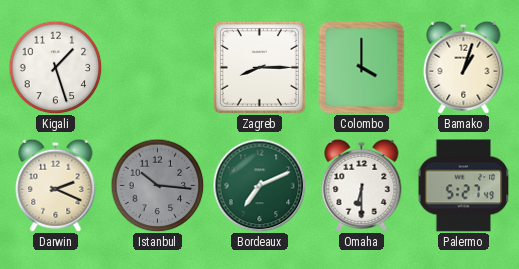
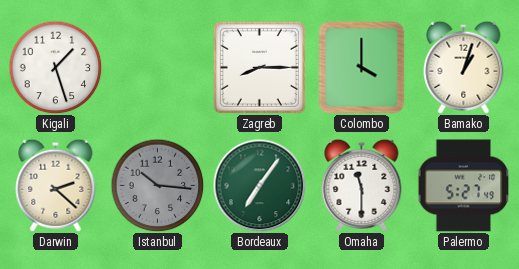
Darwin: 2:19 -> 2:22 (56, 185)
Bordeaux: 7:11 -> 7:06 (259, 185)
Omaha: 6:30 -> 11:30 (362, 185)
